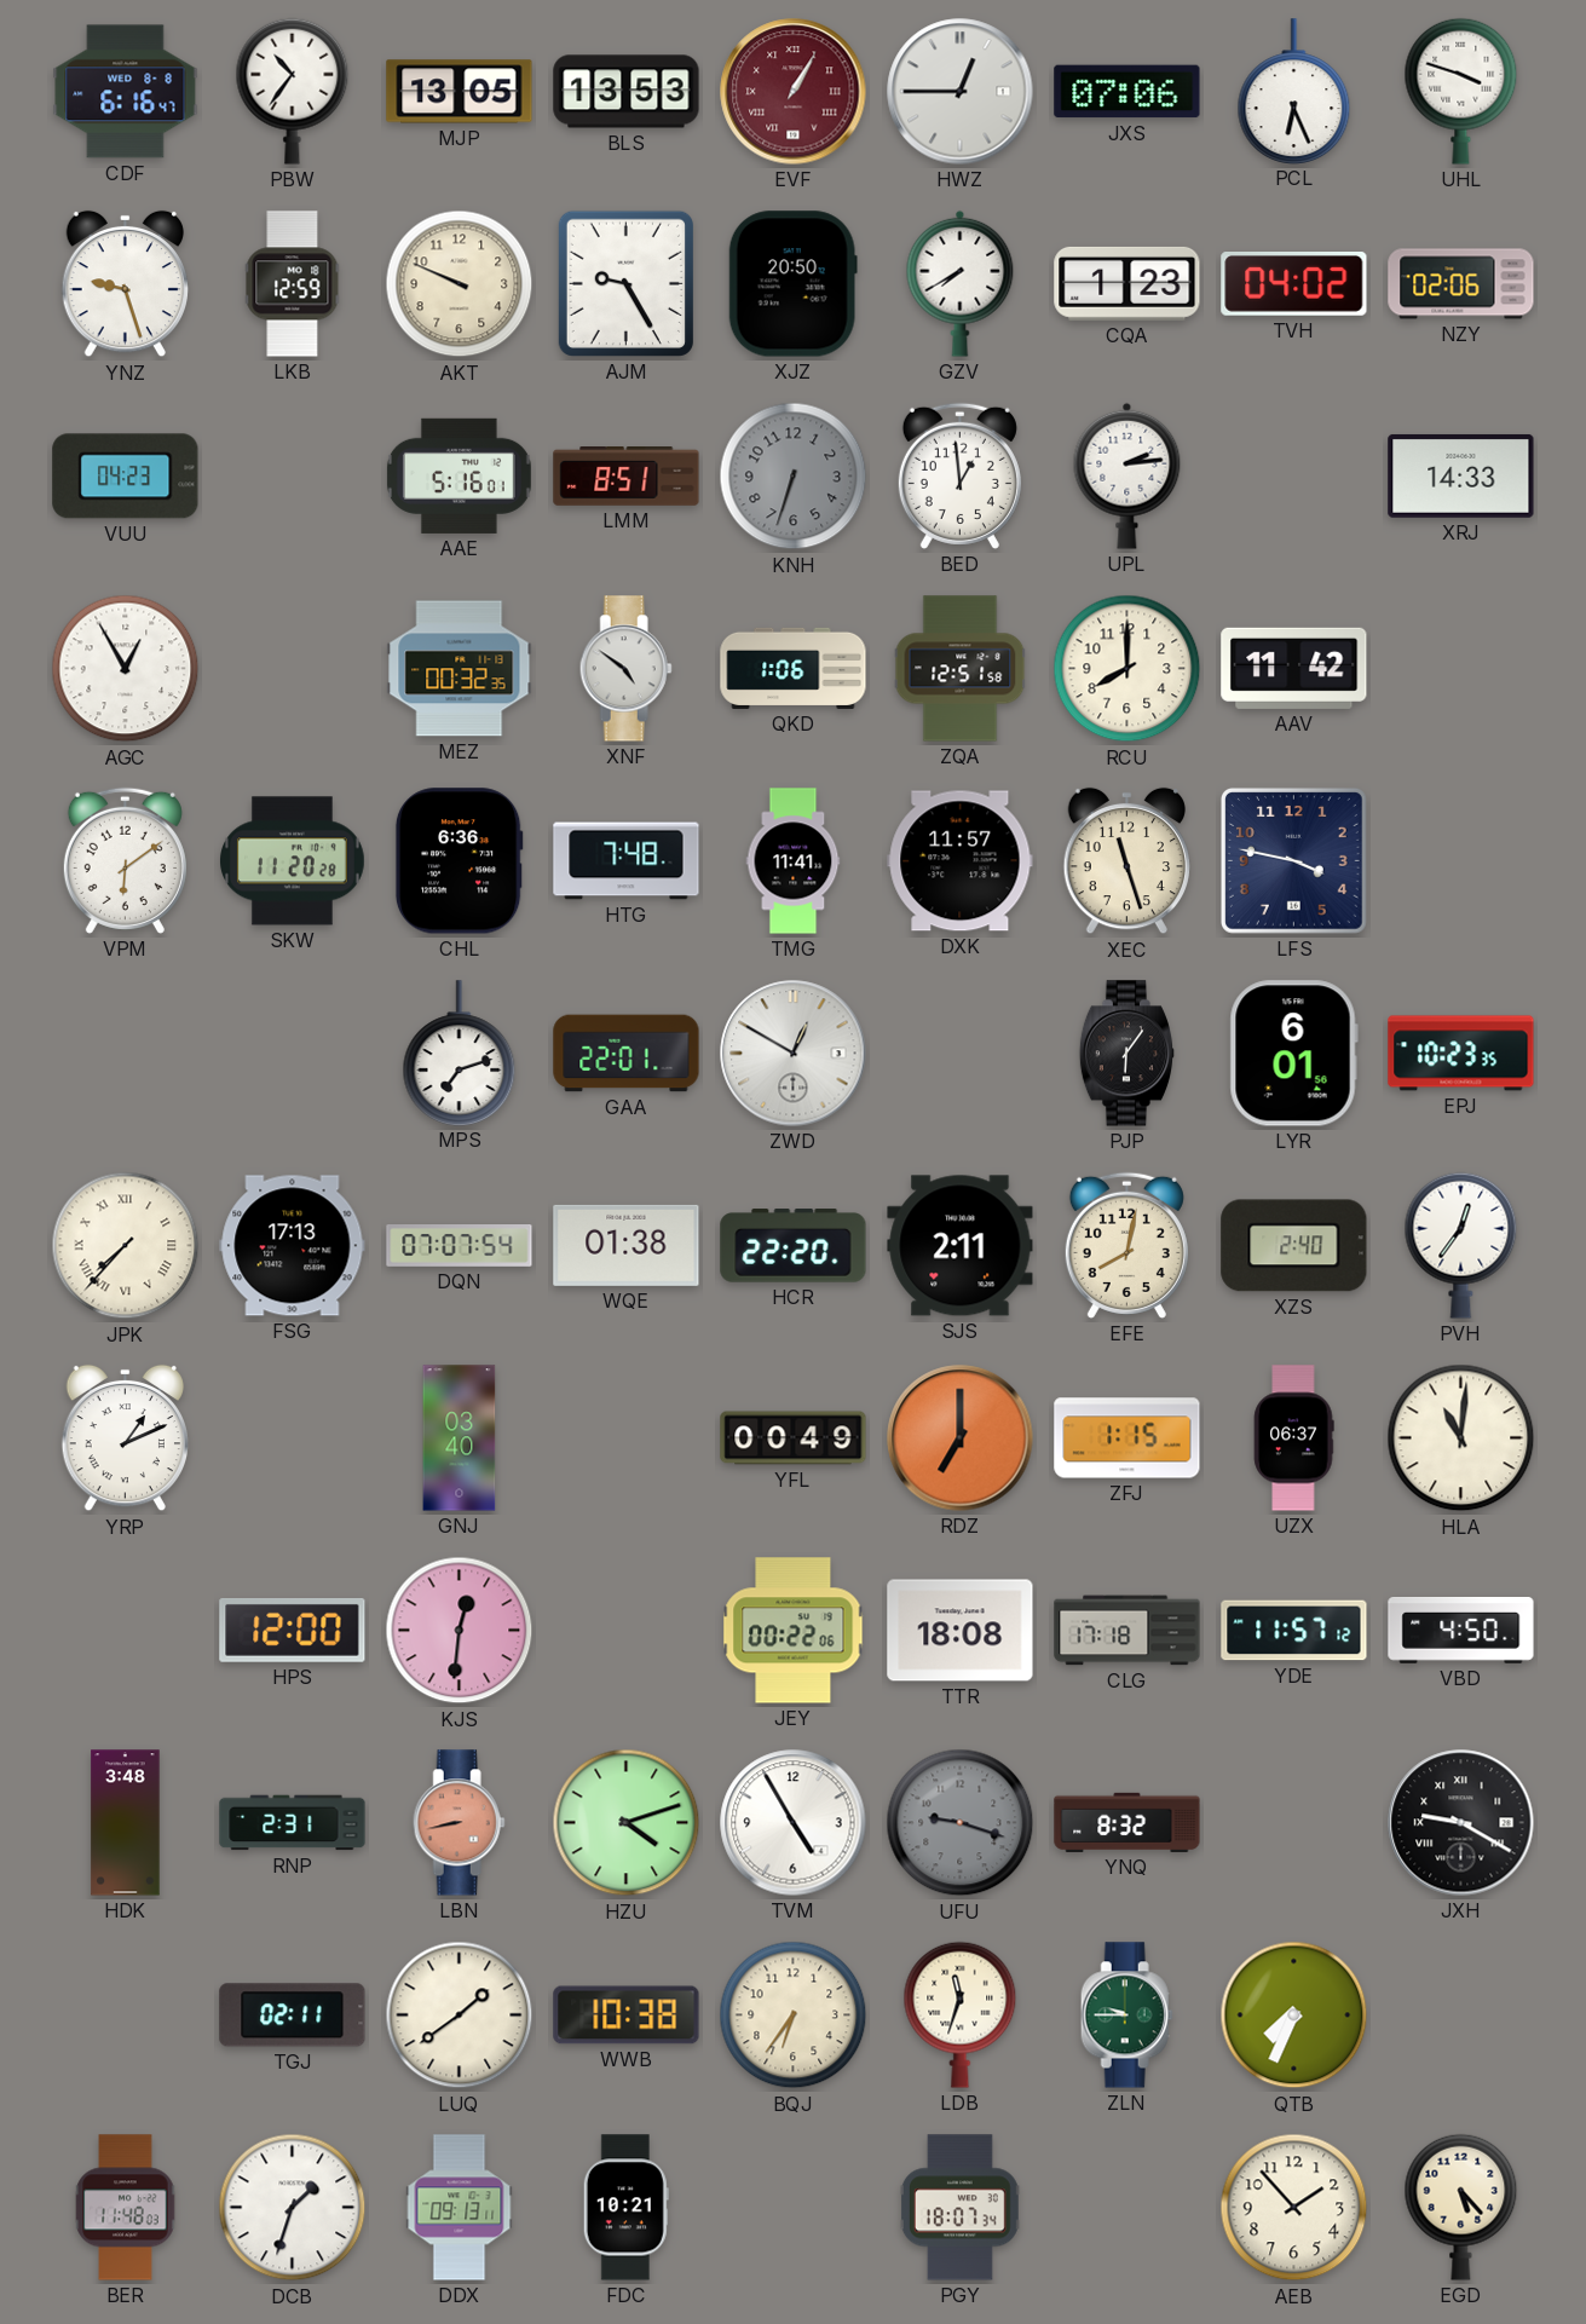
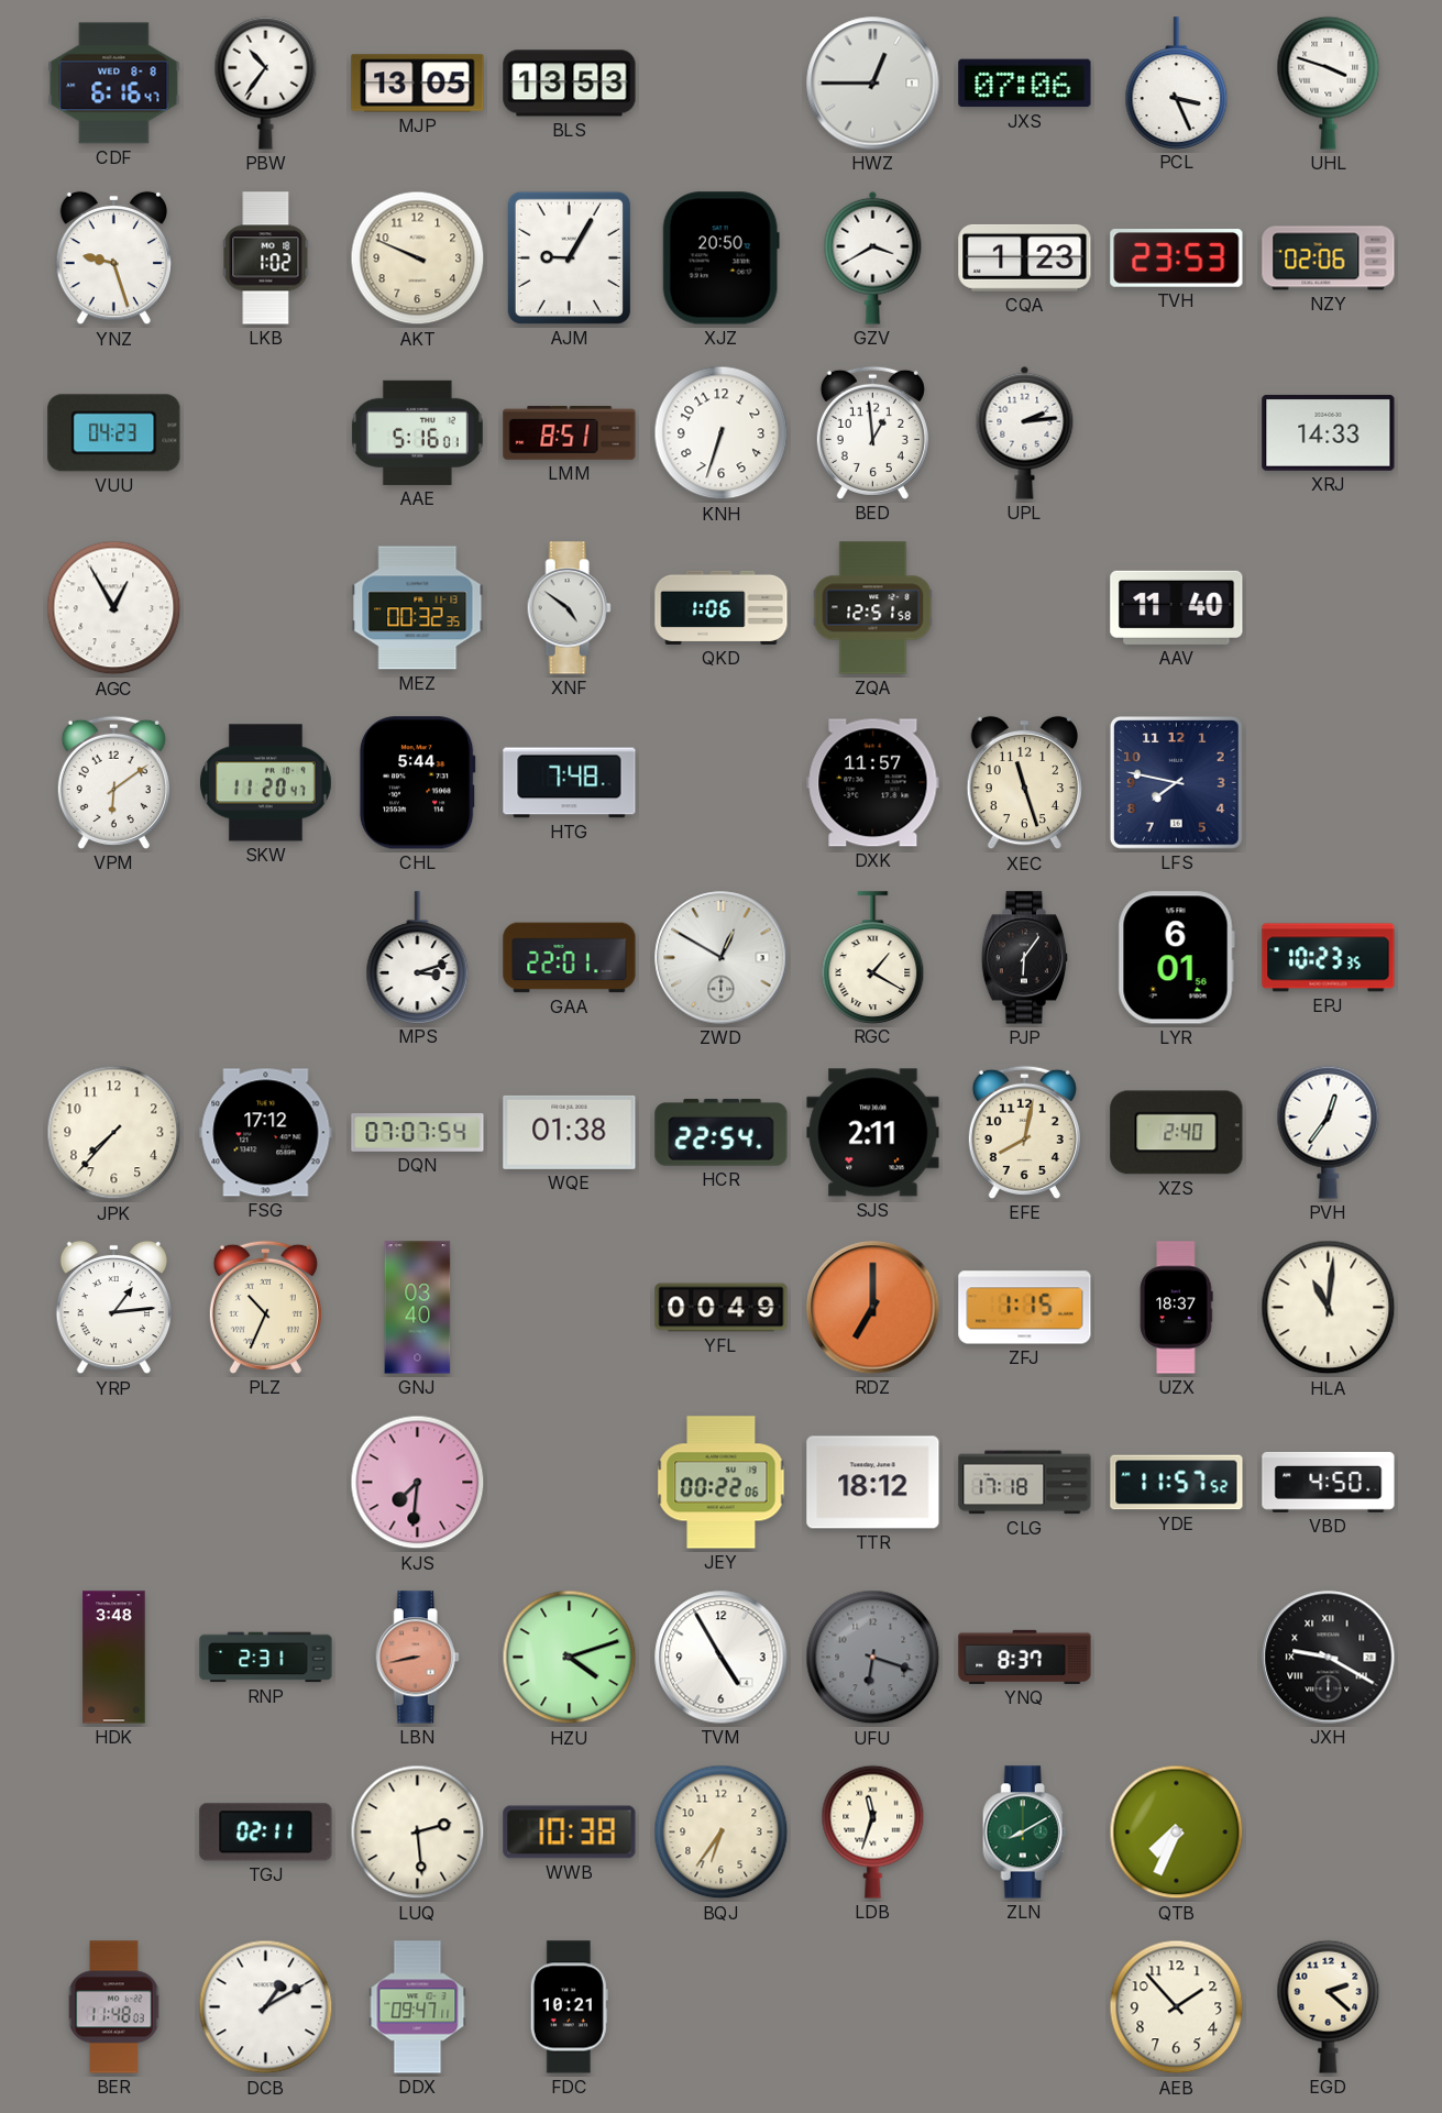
EVF: 1:05 -> none (794, 92)
PCL: 6:26 -> 3:26 (1177, 82)
LKB: 12:59 -> 1:02 (266, 258)
AJM: 9:25 -> 9:05 (569, 257)
GZV: 7:40 -> 3:40 (873, 257)
TVH: 04:02 -> 23:53 (1177, 258)
KNH dial: grey -> white (722, 433)
RCU: 8:00 -> none (1127, 669)
AAV: 11:42 -> 11:40 (1177, 607)
SKW: 11:20:28 -> 11:20:47 (266, 783)
CHL: 6:36 -> 5:44 (417, 783)
TMG: 11:41 -> none (794, 861)
LFS: 3:47 -> 7:47 (1176, 782)
MPS: 7:12 -> 3:12 (418, 957)
RGC: none -> 1:20 (873, 957)
JPK numerals: Roman -> Arabic (114, 1133)
FSG: 17:13 -> 17:12 (266, 1133)
HCR: 22:20 -> 22:54 (722, 1133)
YRP: 1:11 -> 1:14 (113, 1308)
PLZ: none -> 10:34 (265, 1307)
UZX: 06:37 -> 18:37 (1176, 1308)
HPS: 12:00 -> none (293, 1630)
KJS: 12:31 -> 7:31 (418, 1483)
TTR: 18:08 -> 18:12 (873, 1483)
YDE: 11:57:12 -> 11:57:52 (1177, 1483)
UFU: 9:18 -> 6:18 (873, 1658)
YNQ: 8:32 -> 8:37 (1025, 1657)
LUQ: 1:39 -> 2:29 (418, 1833)
ZLN: 9:45 -> 8:10 (1024, 1833)
DCB: 1:33 -> 1:10 (266, 2007)
DDX: 09:13 -> 09:47 (418, 2007)
PGY: 18:07 -> none (959, 2208)
EGD: 5:23 -> 2:22 (1329, 2006)
